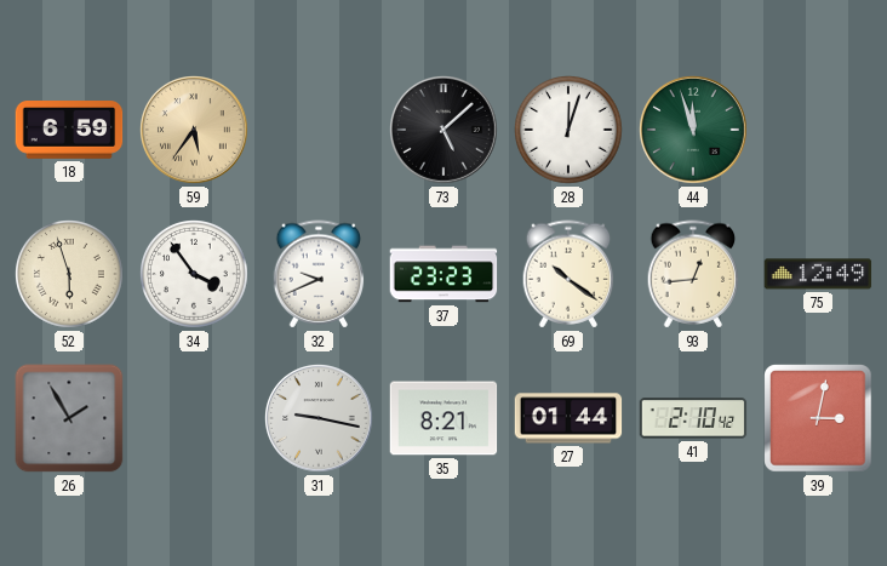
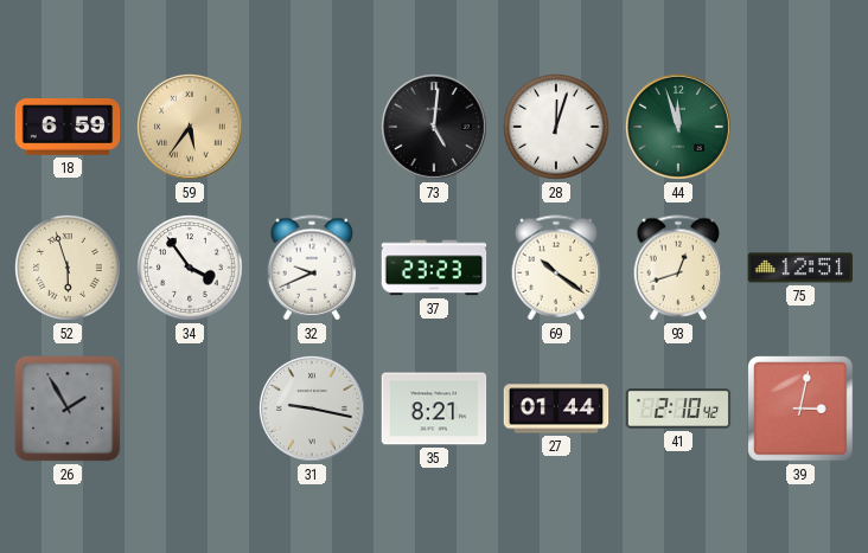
73: 5:08 -> 5:01 (435, 128)
93: 12:44 -> 12:42 (678, 268)
75: 12:49 -> 12:51 (800, 268)
